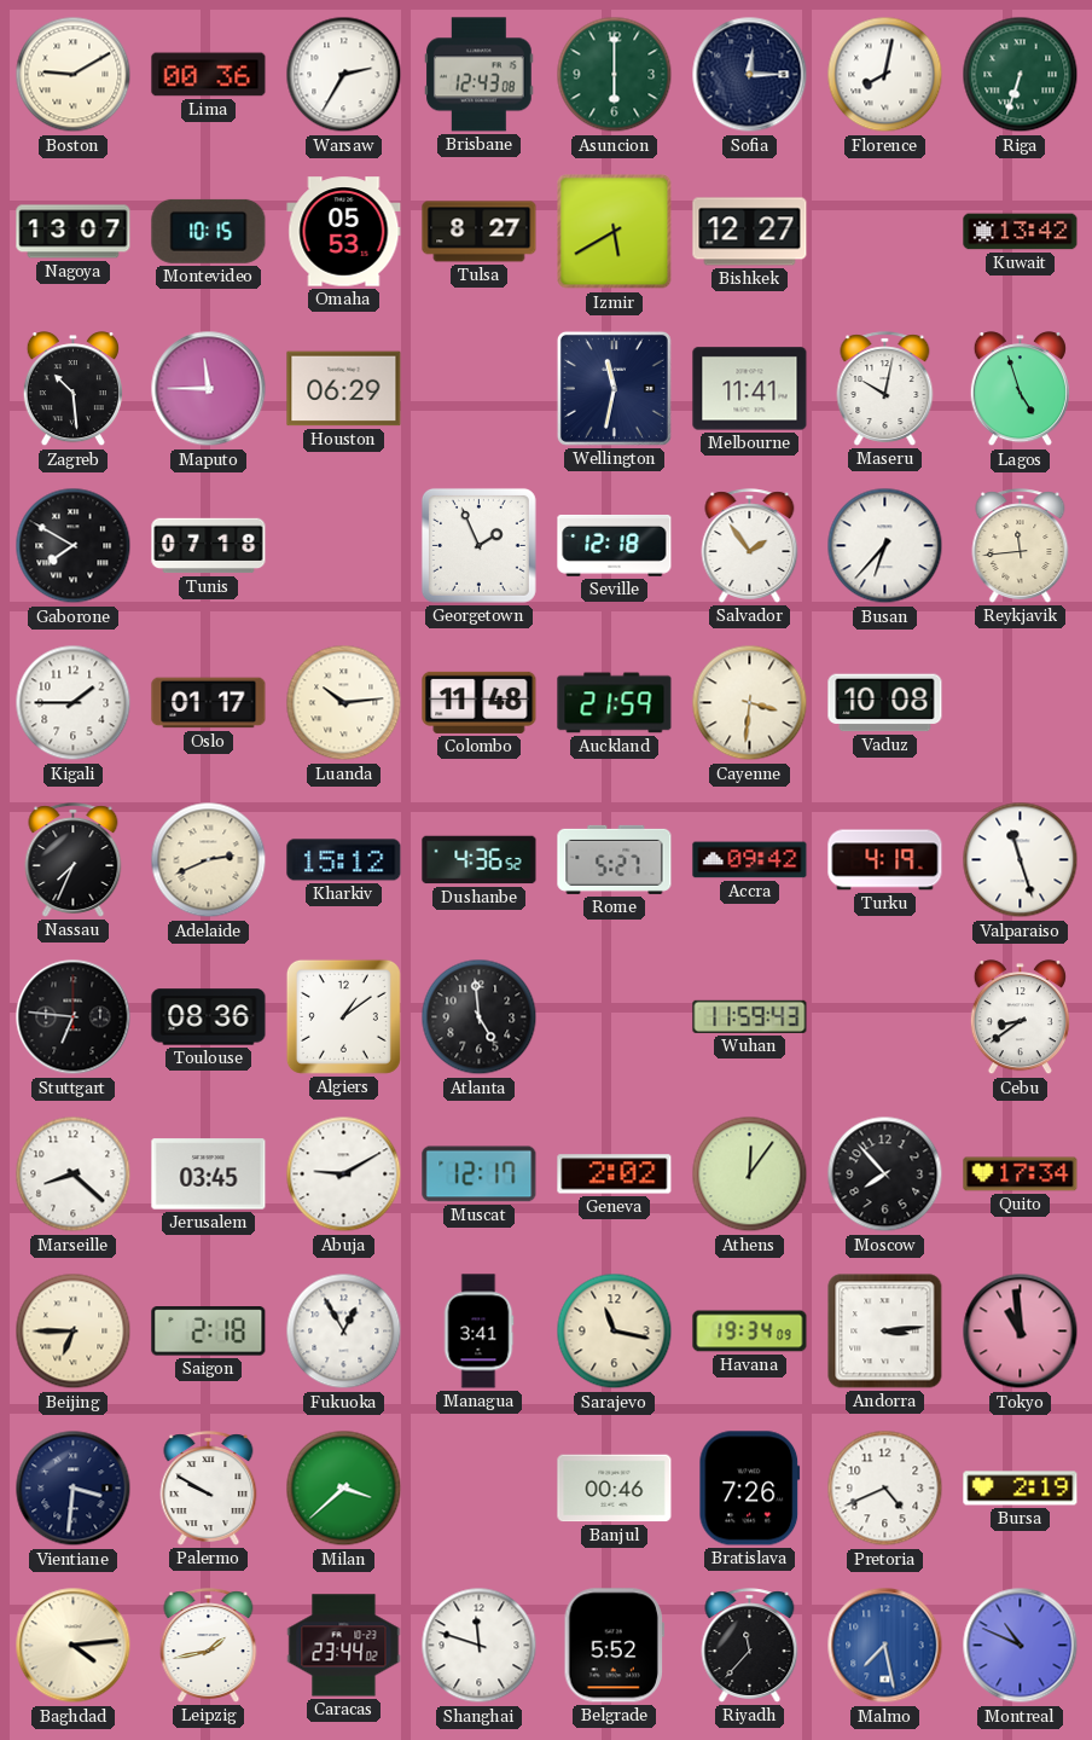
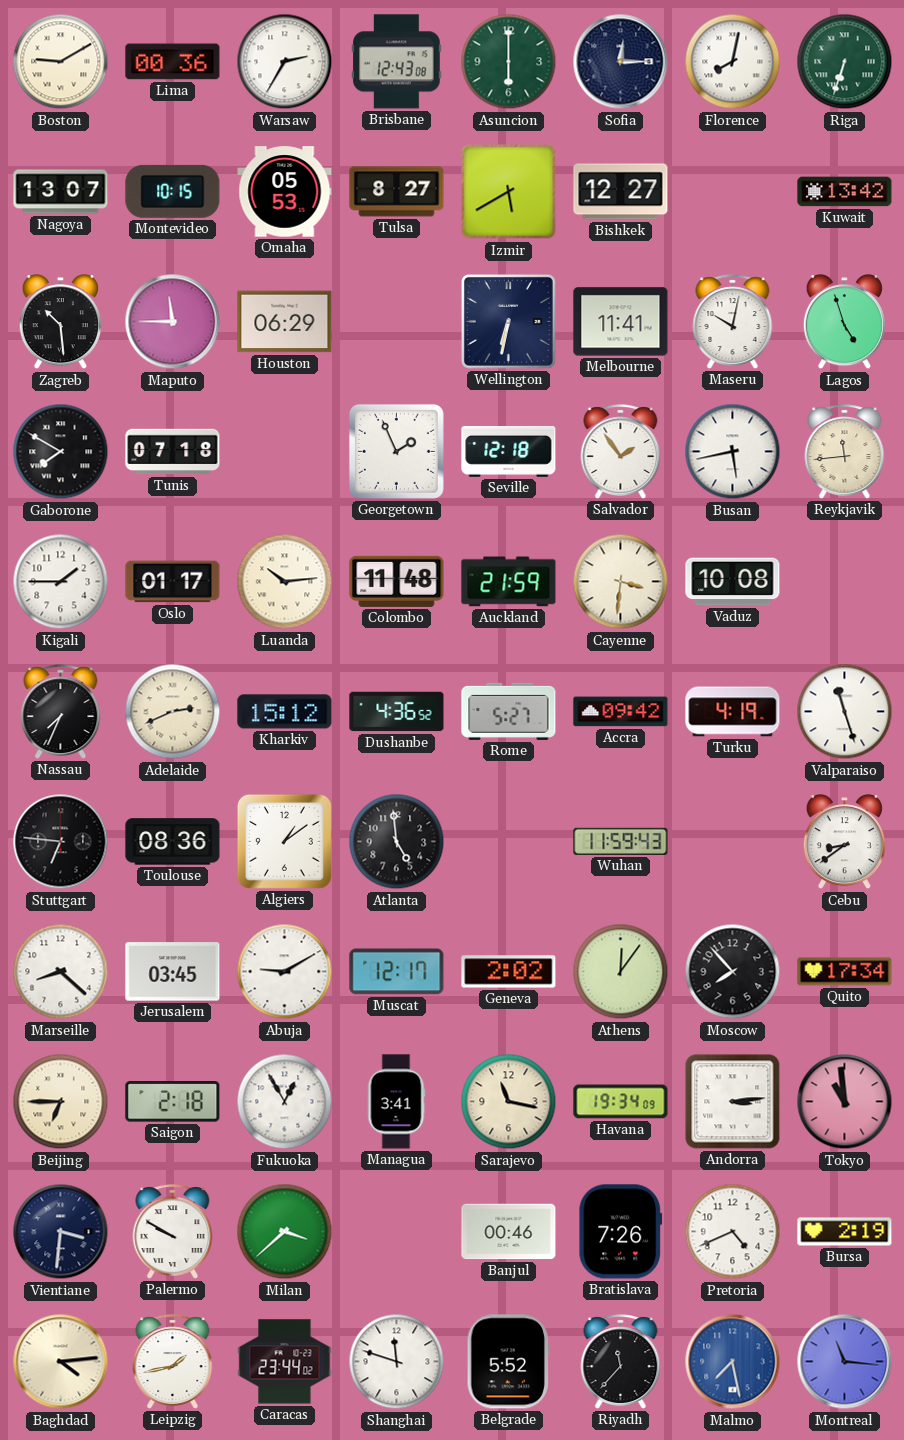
Wellington: 11:32 -> 6:32 (508, 321)
Busan: 6:37 -> 5:43 (733, 452)
Montreal: 10:49 -> 11:16 (845, 1362)
